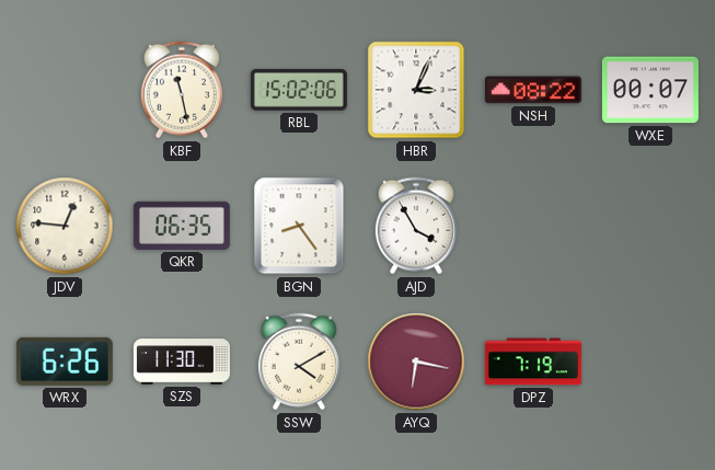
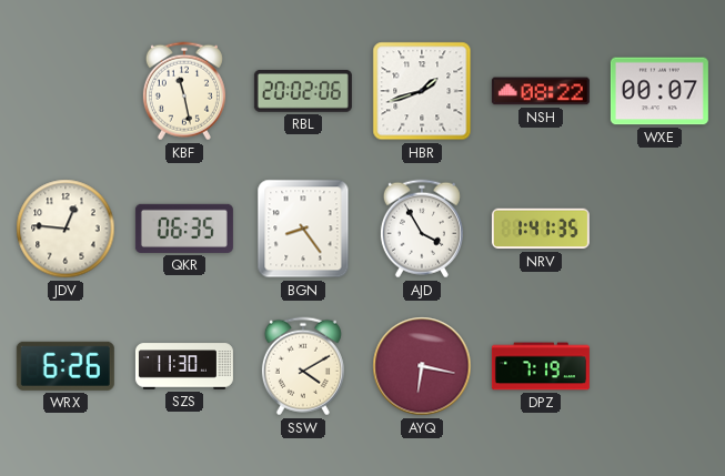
RBL: 15:02 -> 20:02 (303, 91)
HBR: 3:04 -> 1:42 (422, 91)
NRV: none -> 1:41 (541, 229)
